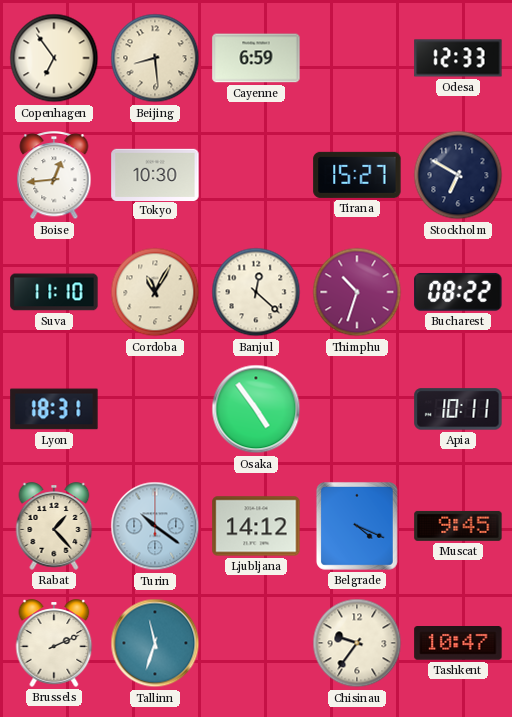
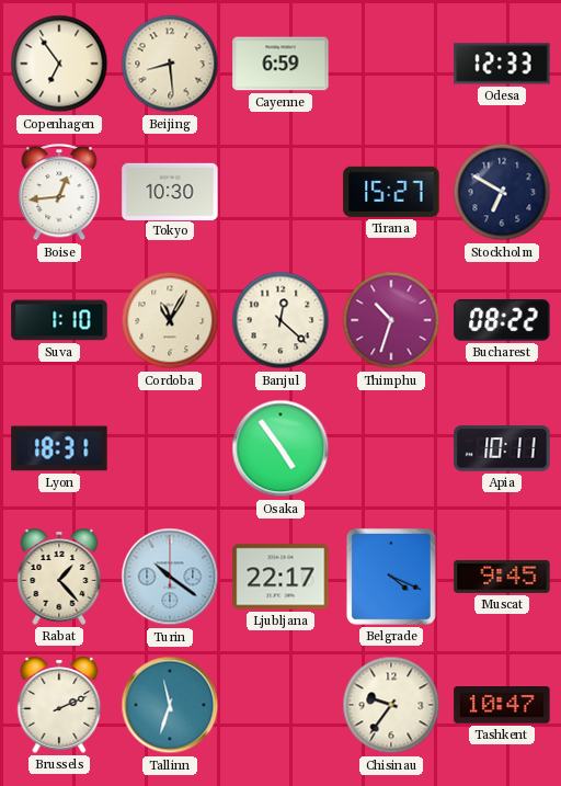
Suva: 11:10 -> 1:10 (59, 320)
Ljubljana: 14:12 -> 22:17 (280, 577)
